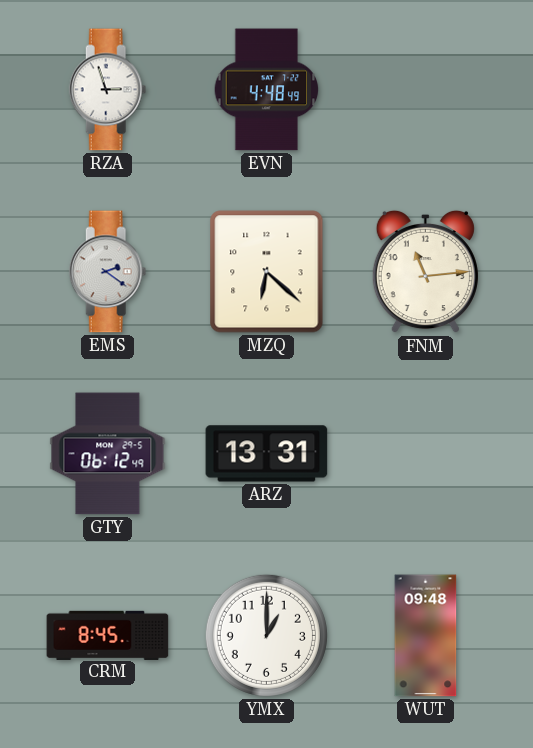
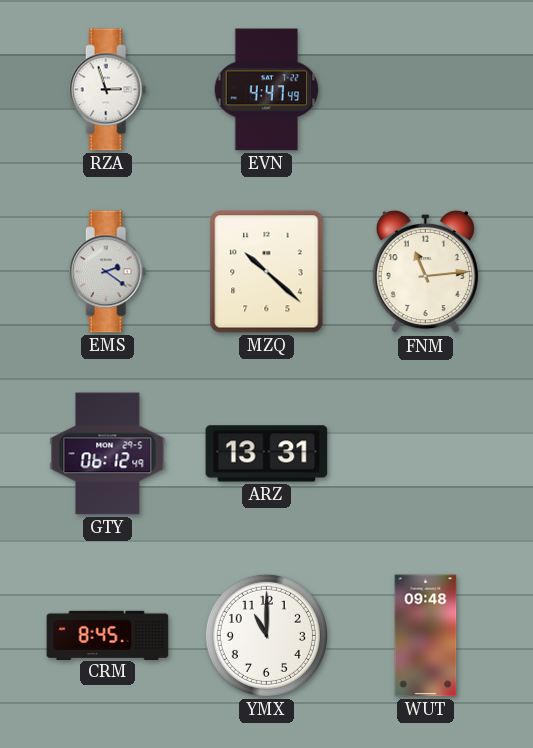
EVN: 4:48 -> 4:47 (267, 90)
MZQ: 6:22 -> 10:22 (267, 272)
YMX: 1:00 -> 11:00 (266, 635)
